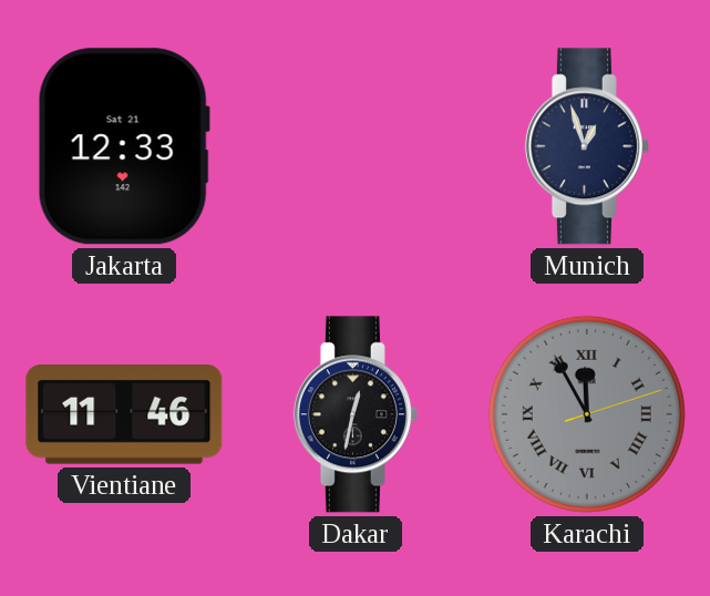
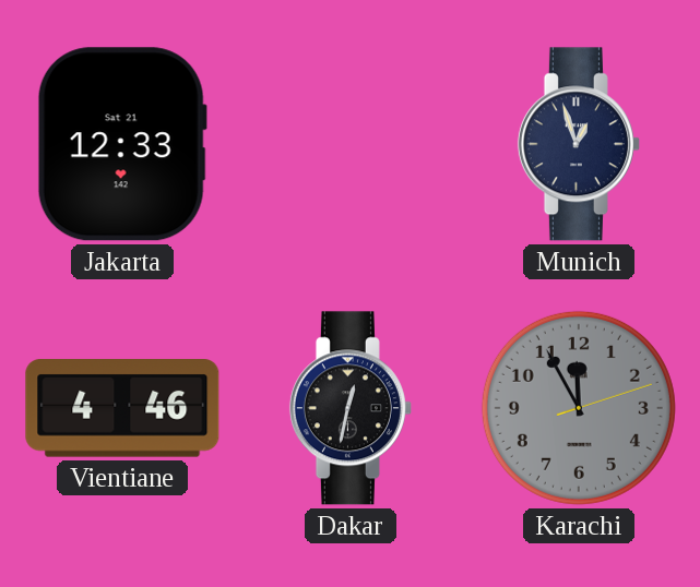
Vientiane: 11:46 -> 4:46 (122, 408)
Karachi numerals: Roman -> Arabic (579, 408)
